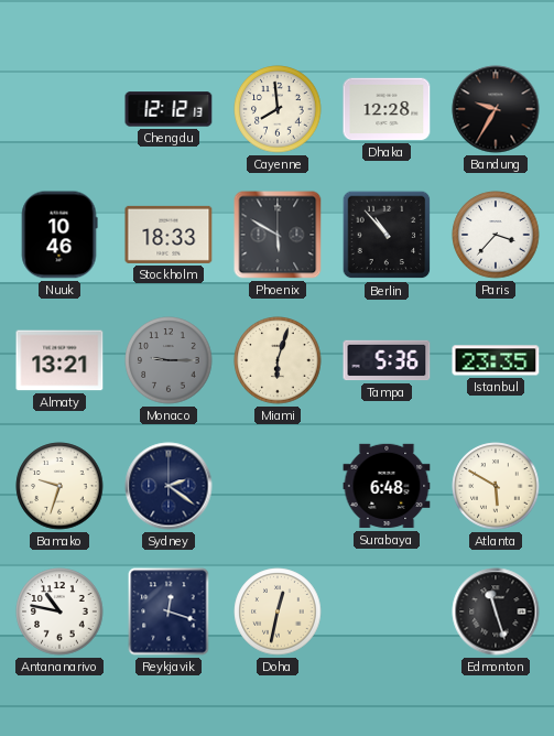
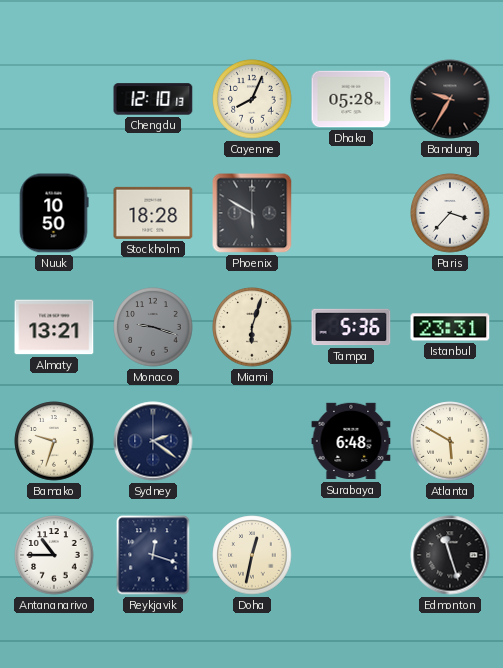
Chengdu: 12:12 -> 12:10 (153, 99)
Cayenne: 7:59 -> 8:04 (252, 99)
Dhaka: 12:28 -> 05:28 (351, 99)
Nuuk: 10:46 -> 10:50 (54, 213)
Stockholm: 18:33 -> 18:28 (153, 213)
Berlin: 10:53 -> none (387, 235)
Monaco: 9:15 -> 9:18 (153, 327)
Istanbul: 23:35 -> 23:31 (450, 327)
Antananarivo: 10:47 -> 10:45 (54, 555)
